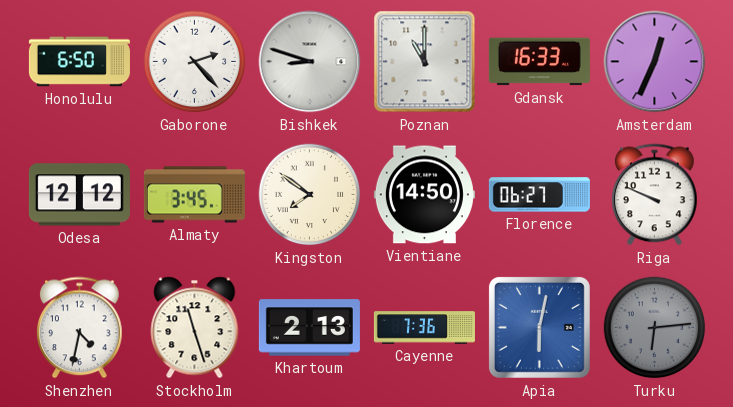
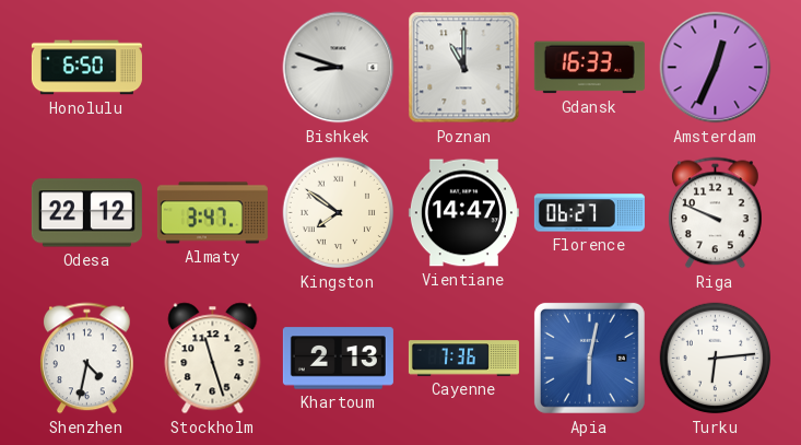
Gaborone: 2:23 -> none (195, 62)
Odesa: 12:12 -> 22:12 (86, 213)
Almaty: 3:45 -> 3:47 (212, 213)
Vientiane: 14:50 -> 14:47 (463, 213)
Turku dial: grey -> white (716, 359)
